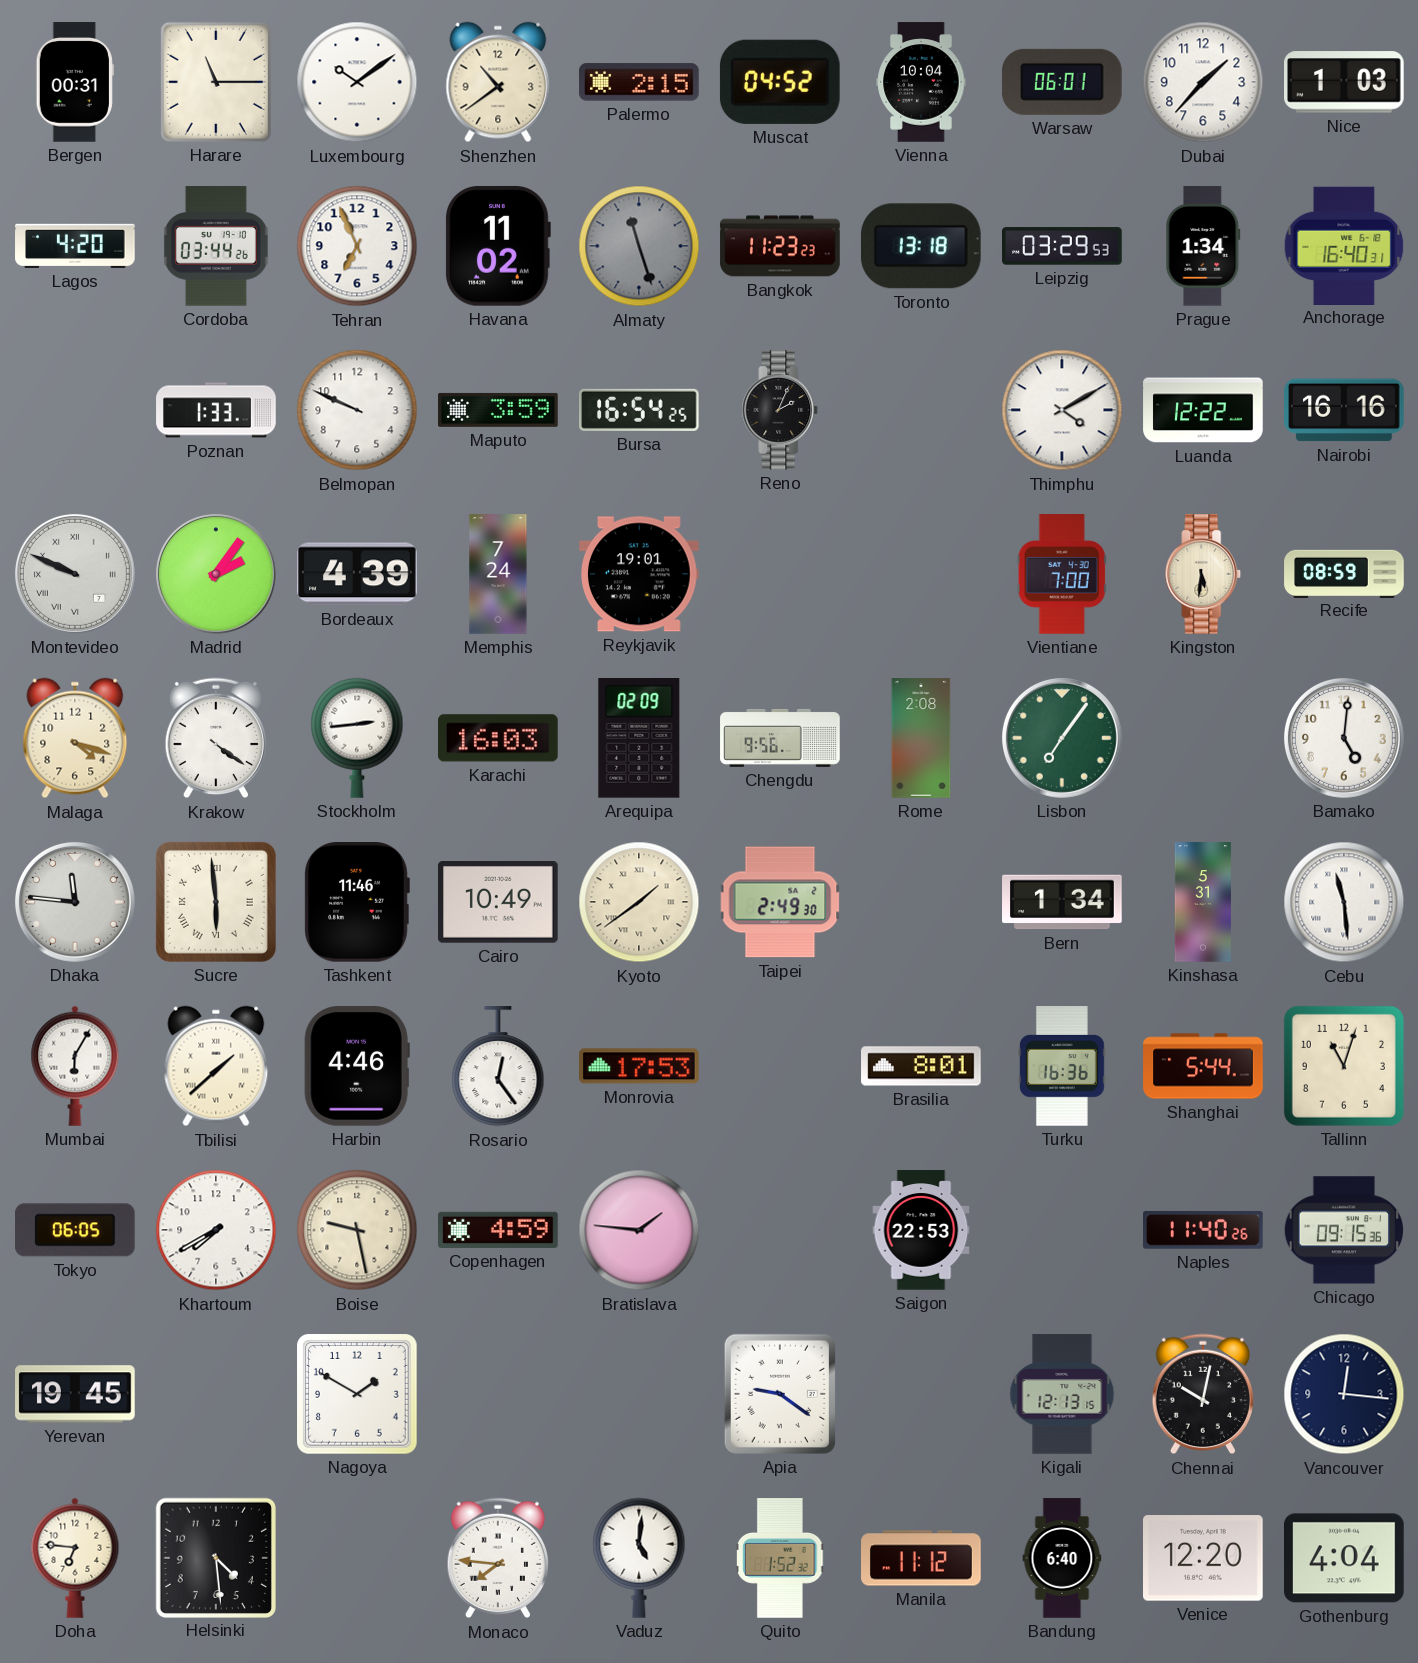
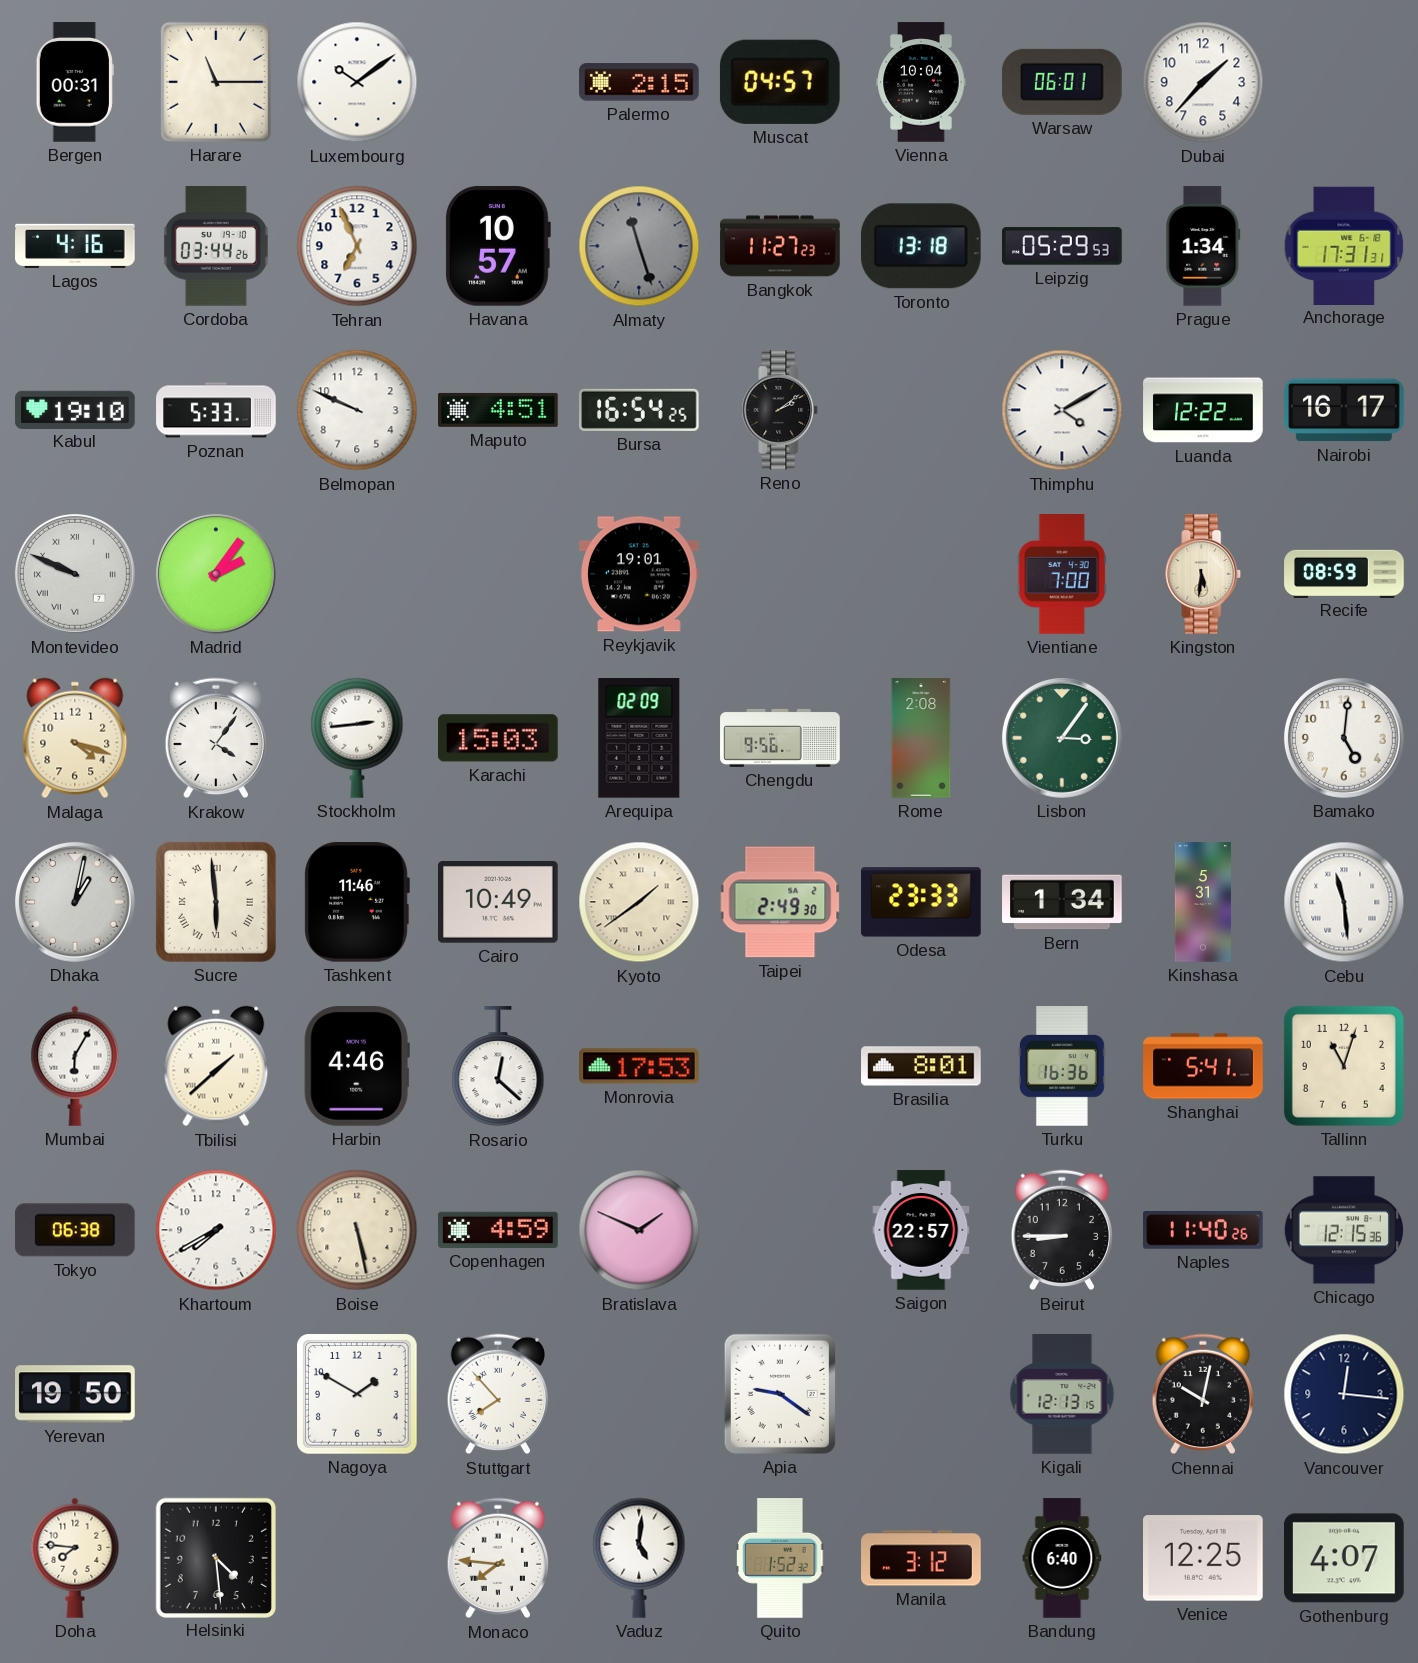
Shenzhen: 10:39 -> none (498, 82)
Muscat: 04:52 -> 04:57 (780, 82)
Nice: 1:03 -> none (1344, 82)
Lagos: 4:20 -> 4:16 (75, 246)
Havana: 11:02 -> 10:57 (498, 246)
Bangkok: 11:23 -> 11:27 (780, 246)
Leipzig: 03:29 -> 05:29 (1062, 246)
Anchorage: 16:40 -> 17:31 (1344, 245)
Kabul: none -> 19:10 (75, 409)
Poznan: 1:33 -> 5:33 (216, 410)
Maputo: 3:59 -> 4:51 (498, 410)
Reno: 2:04 -> 2:09 (780, 410)
Nairobi: 16:16 -> 16:17 (1344, 410)
Bordeaux: 4:39 -> none (357, 574)
Memphis: 7:24 -> none (498, 574)
Krakow: 4:21 -> 4:06 (215, 738)
Karachi: 16:03 -> 15:03 (499, 738)
Lisbon: 7:06 -> 3:06 (1062, 738)
Dhaka: 11:46 -> 1:02 (75, 902)
Odesa: none -> 23:33 (921, 902)
Rosario: 12:24 -> 12:22 (498, 1067)
Shanghai: 5:44 -> 5:41 (1203, 1066)
Tokyo: 06:05 -> 06:38 (76, 1230)
Boise: 9:28 -> 5:28 (357, 1230)
Bratislava: 1:46 -> 1:49 (639, 1230)
Saigon: 22:53 -> 22:57 (921, 1230)
Beirut: none -> 8:45 (1061, 1230)
Chicago: 09:15 -> 12:15 (1343, 1230)
Yerevan: 19:45 -> 19:50 (75, 1394)
Stuttgart: none -> 7:53 (497, 1394)
Doha: 6:46 -> 7:46 (75, 1558)
Manila: 11:12 -> 3:12 (921, 1558)
Venice: 12:20 -> 12:25 (1204, 1558)
Gothenburg: 4:04 -> 4:07 (1345, 1558)
